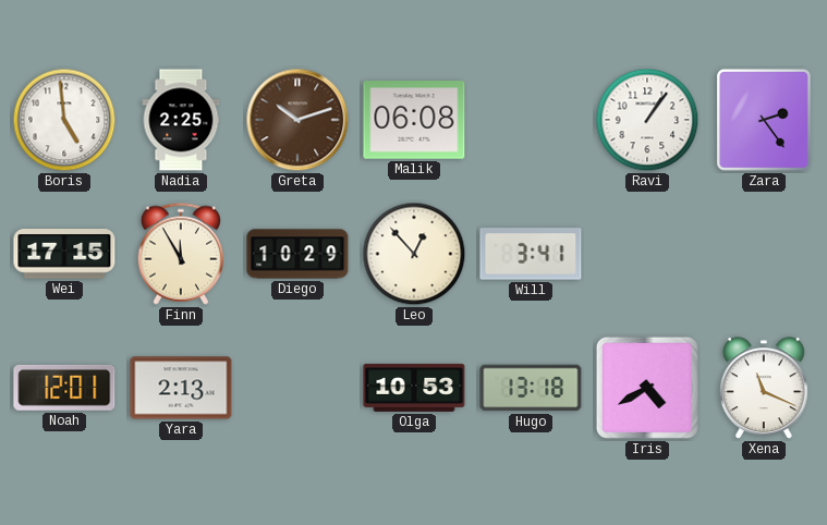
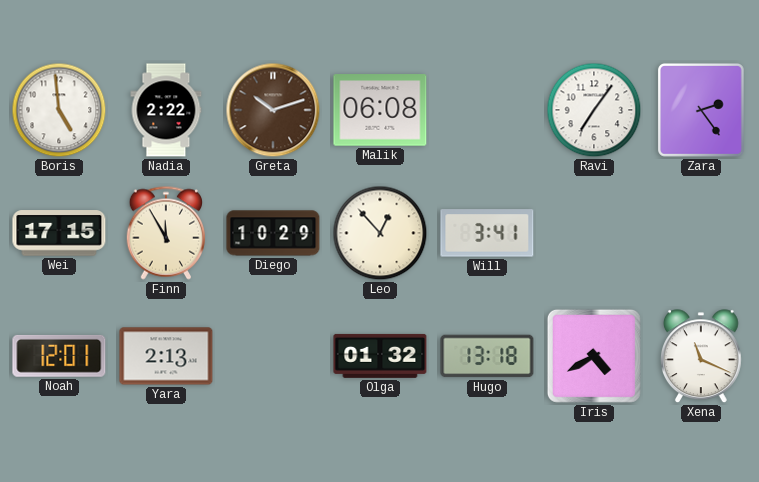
Nadia: 2:25 -> 2:22 (166, 110)
Ravi: 1:06 -> 7:06 (594, 110)
Olga: 10:53 -> 01:32 (380, 356)
